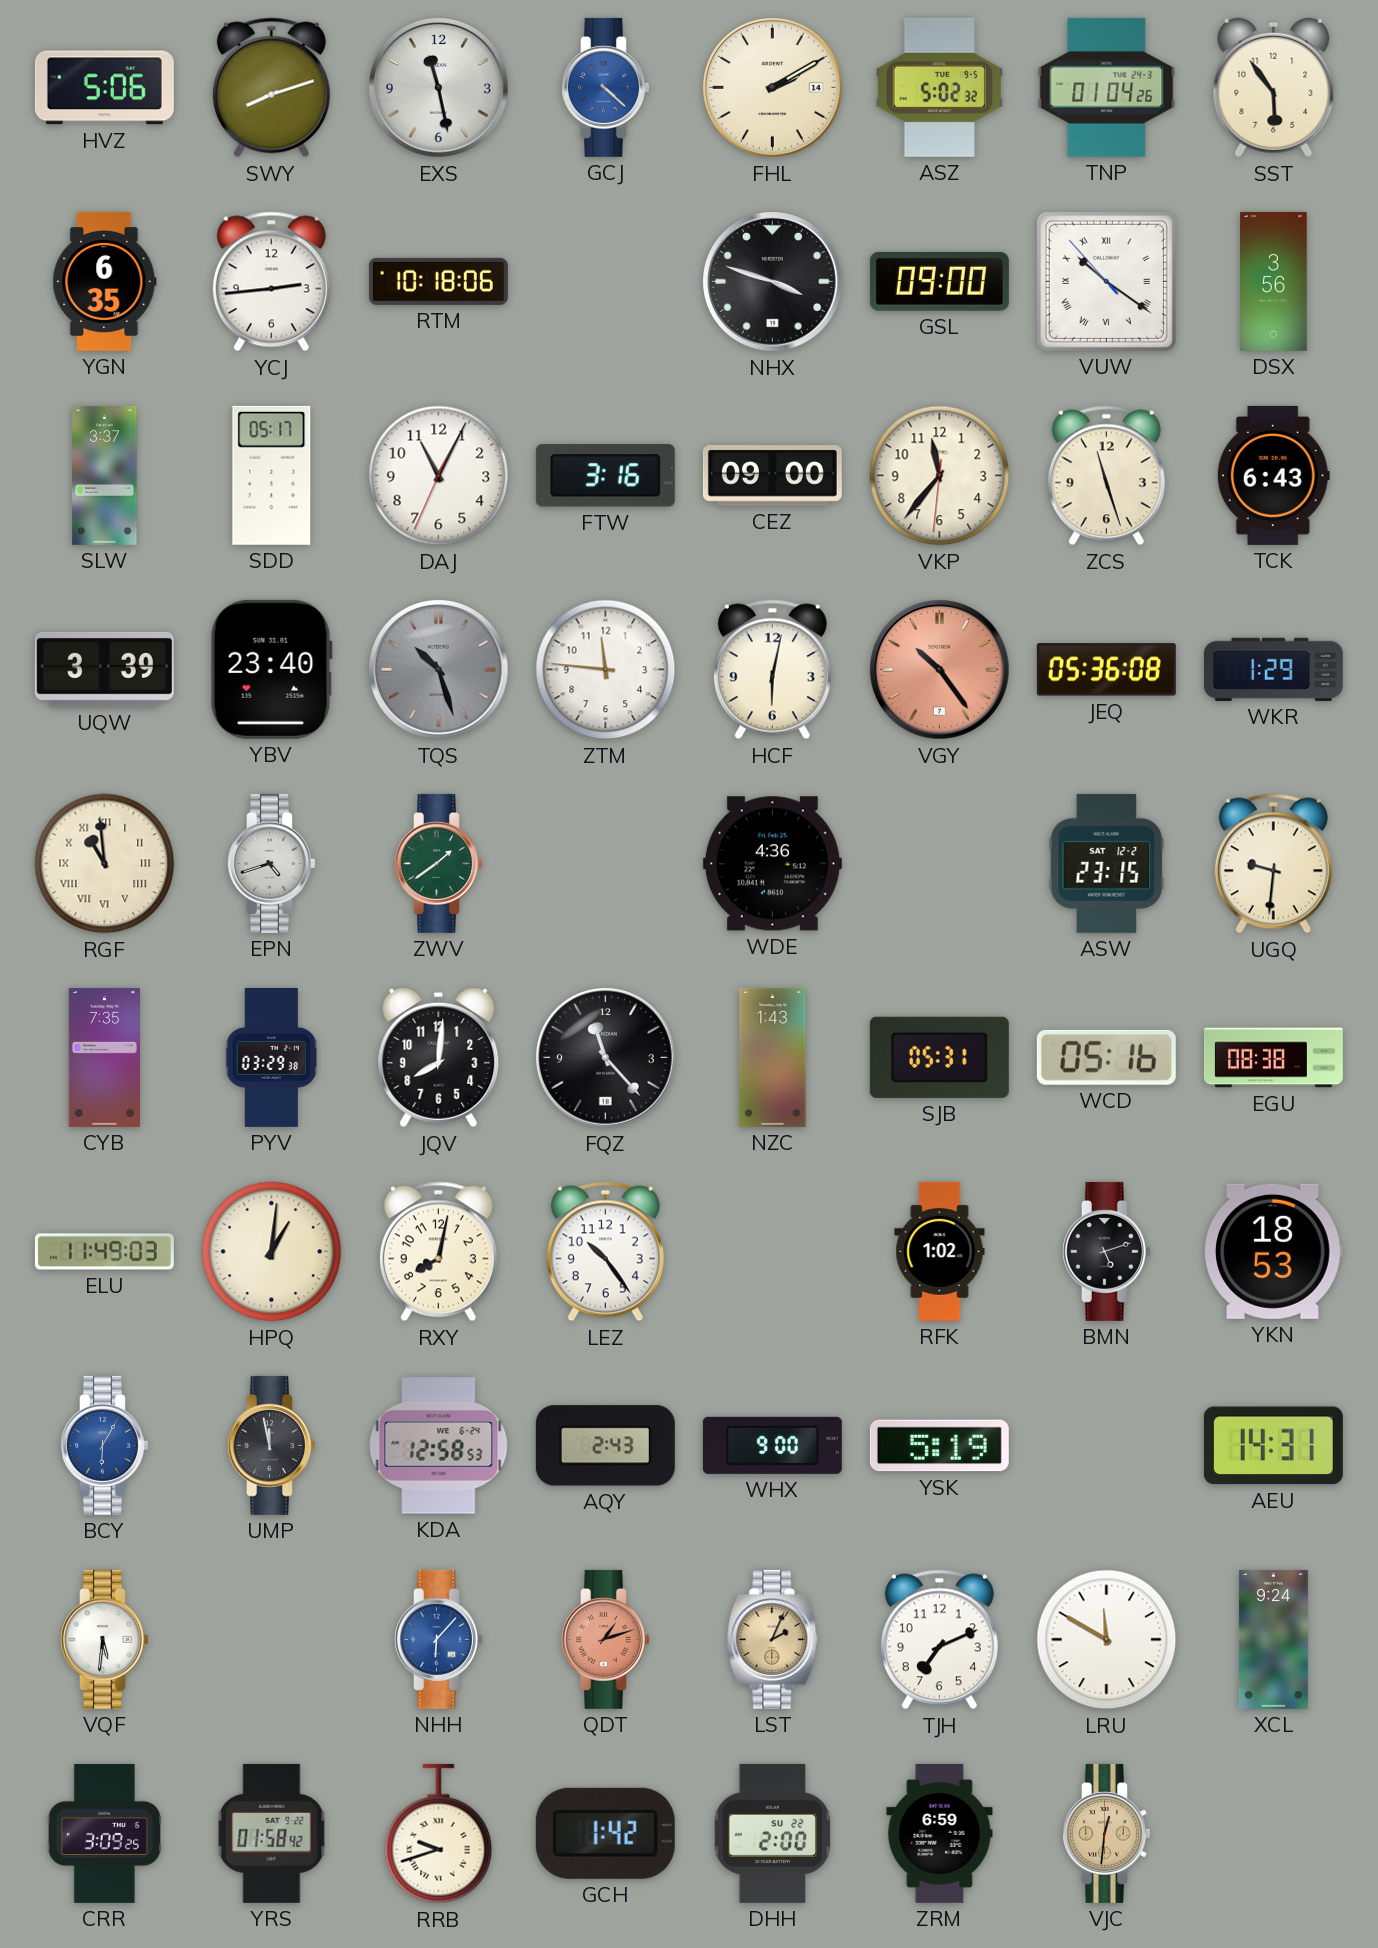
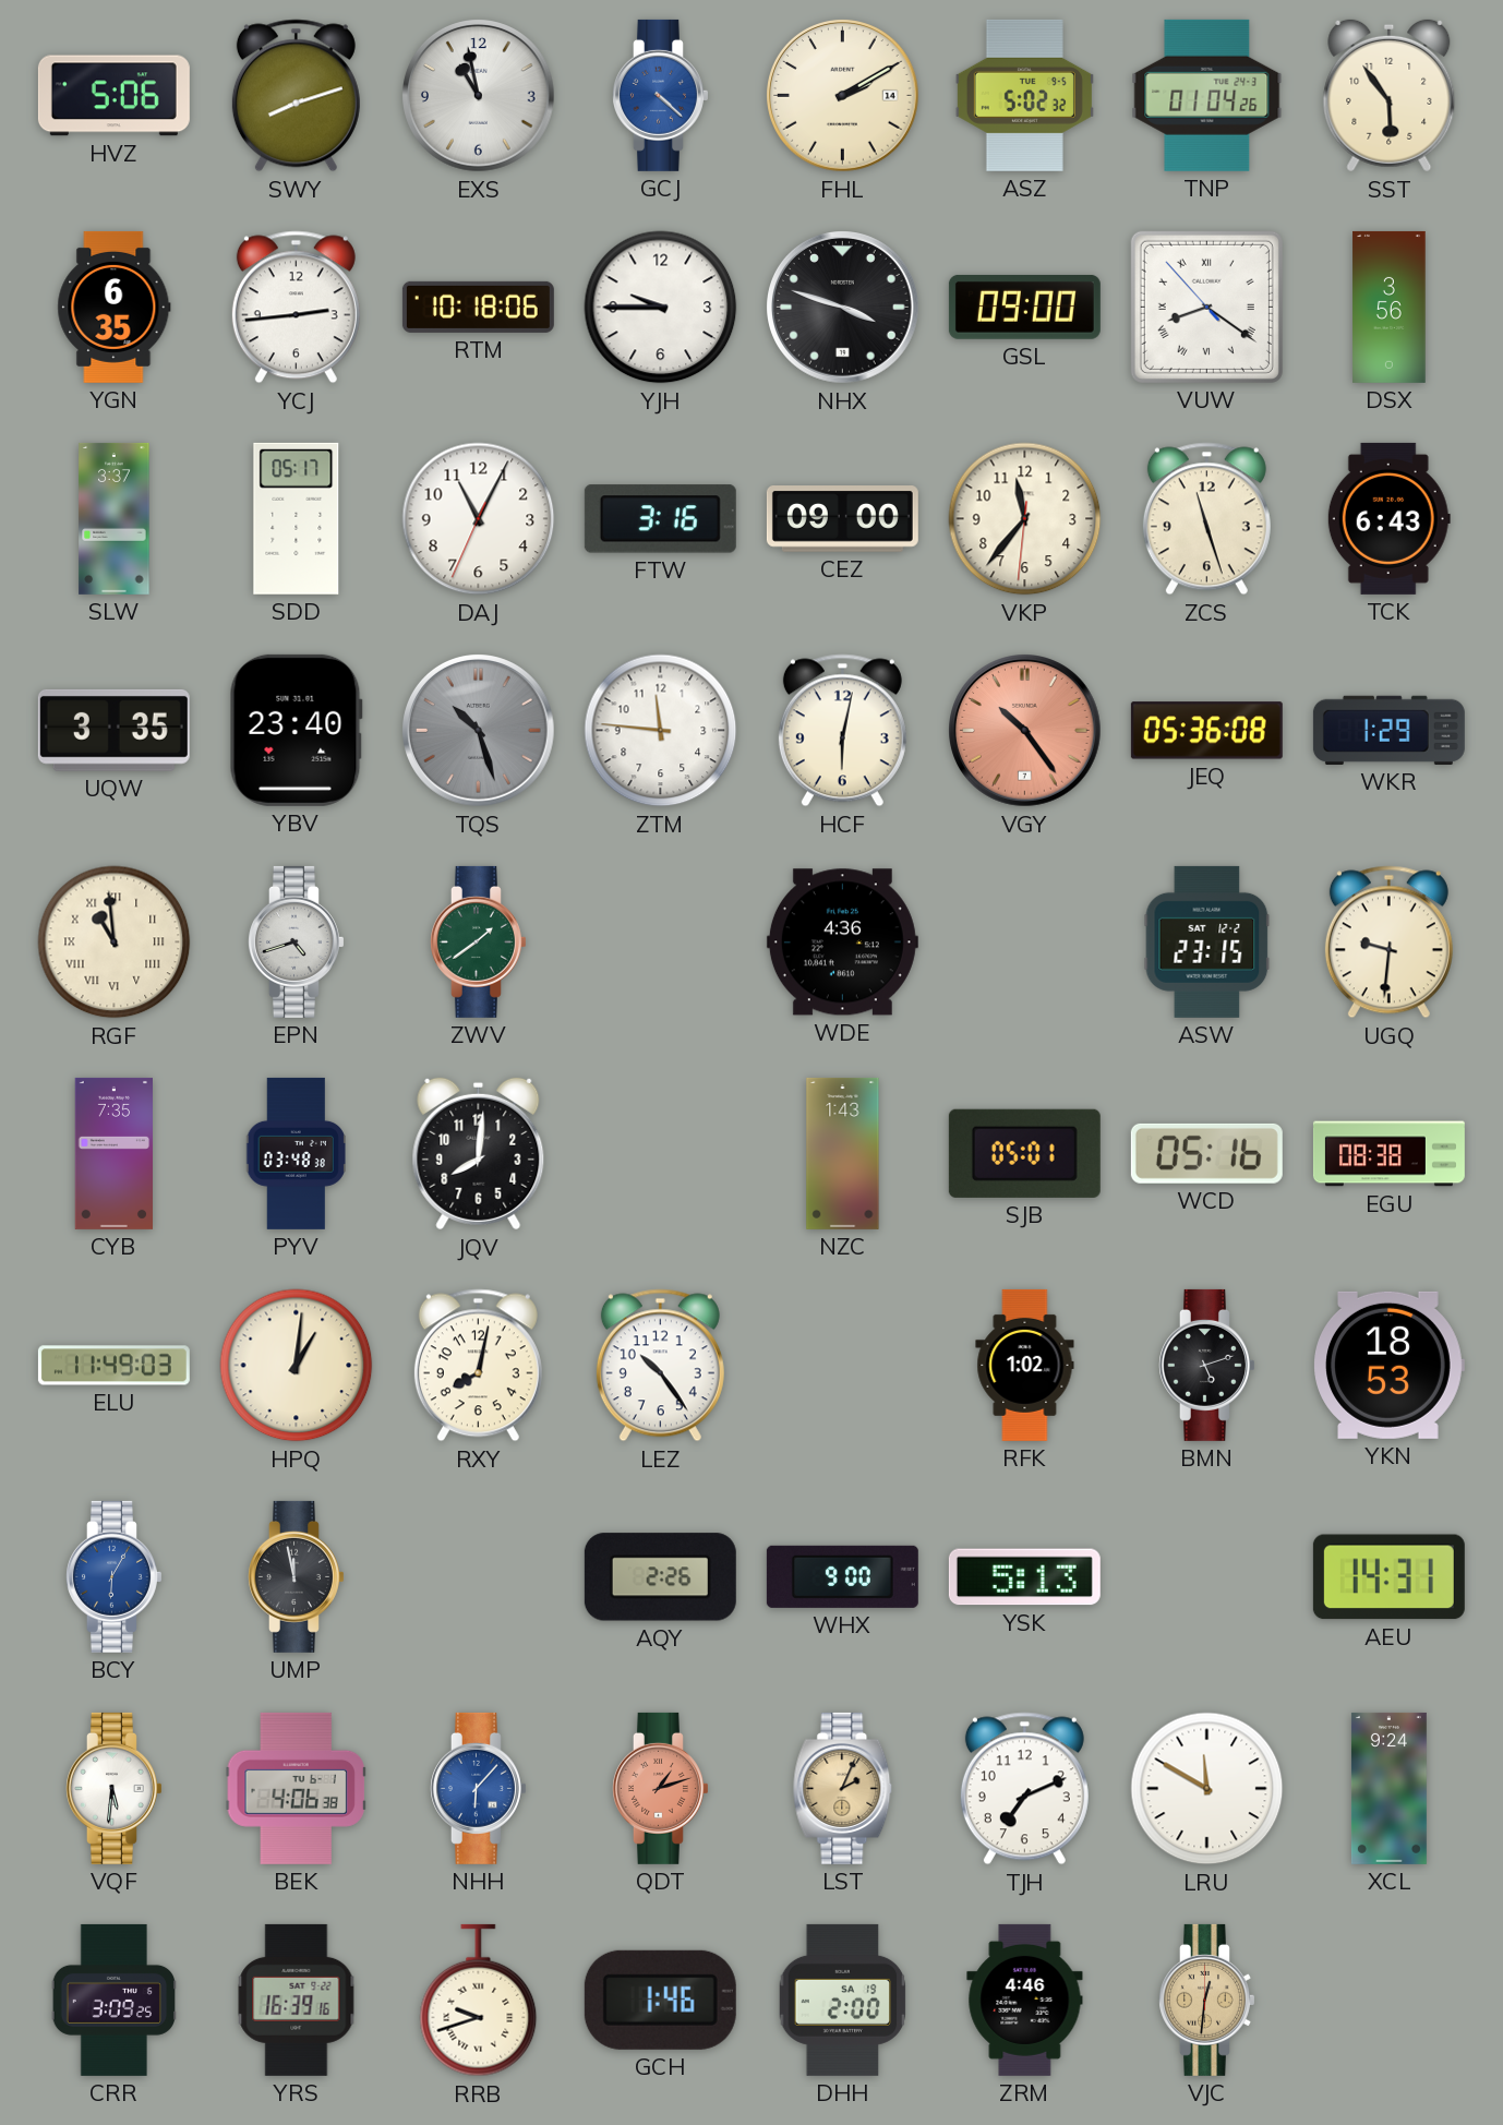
EXS: 11:28 -> 10:58 (479, 96)
YJH: none -> 9:45 (661, 308)
VUW: 10:20 -> 8:20 (1206, 307)
UQW: 3:39 -> 3:35 (113, 730)
PYV: 03:29 -> 03:48 (296, 1153)
FQZ: 11:23 -> none (606, 1058)
SJB: 05:31 -> 05:01 (1024, 1153)
KDA: 12:58 -> none (439, 1446)
AQY: 2:43 -> 2:26 (660, 1577)
YSK: 5:19 -> 5:13 (1024, 1577)
BEK: none -> 4:06 (296, 1788)
YRS: 01:58 -> 16:39 (297, 2000)
GCH: 1:42 -> 1:46 (660, 2000)
DHH date: SU 22 -> SA 19 (843, 2000)
ZRM: 6:59 -> 4:46 (1025, 2000)
